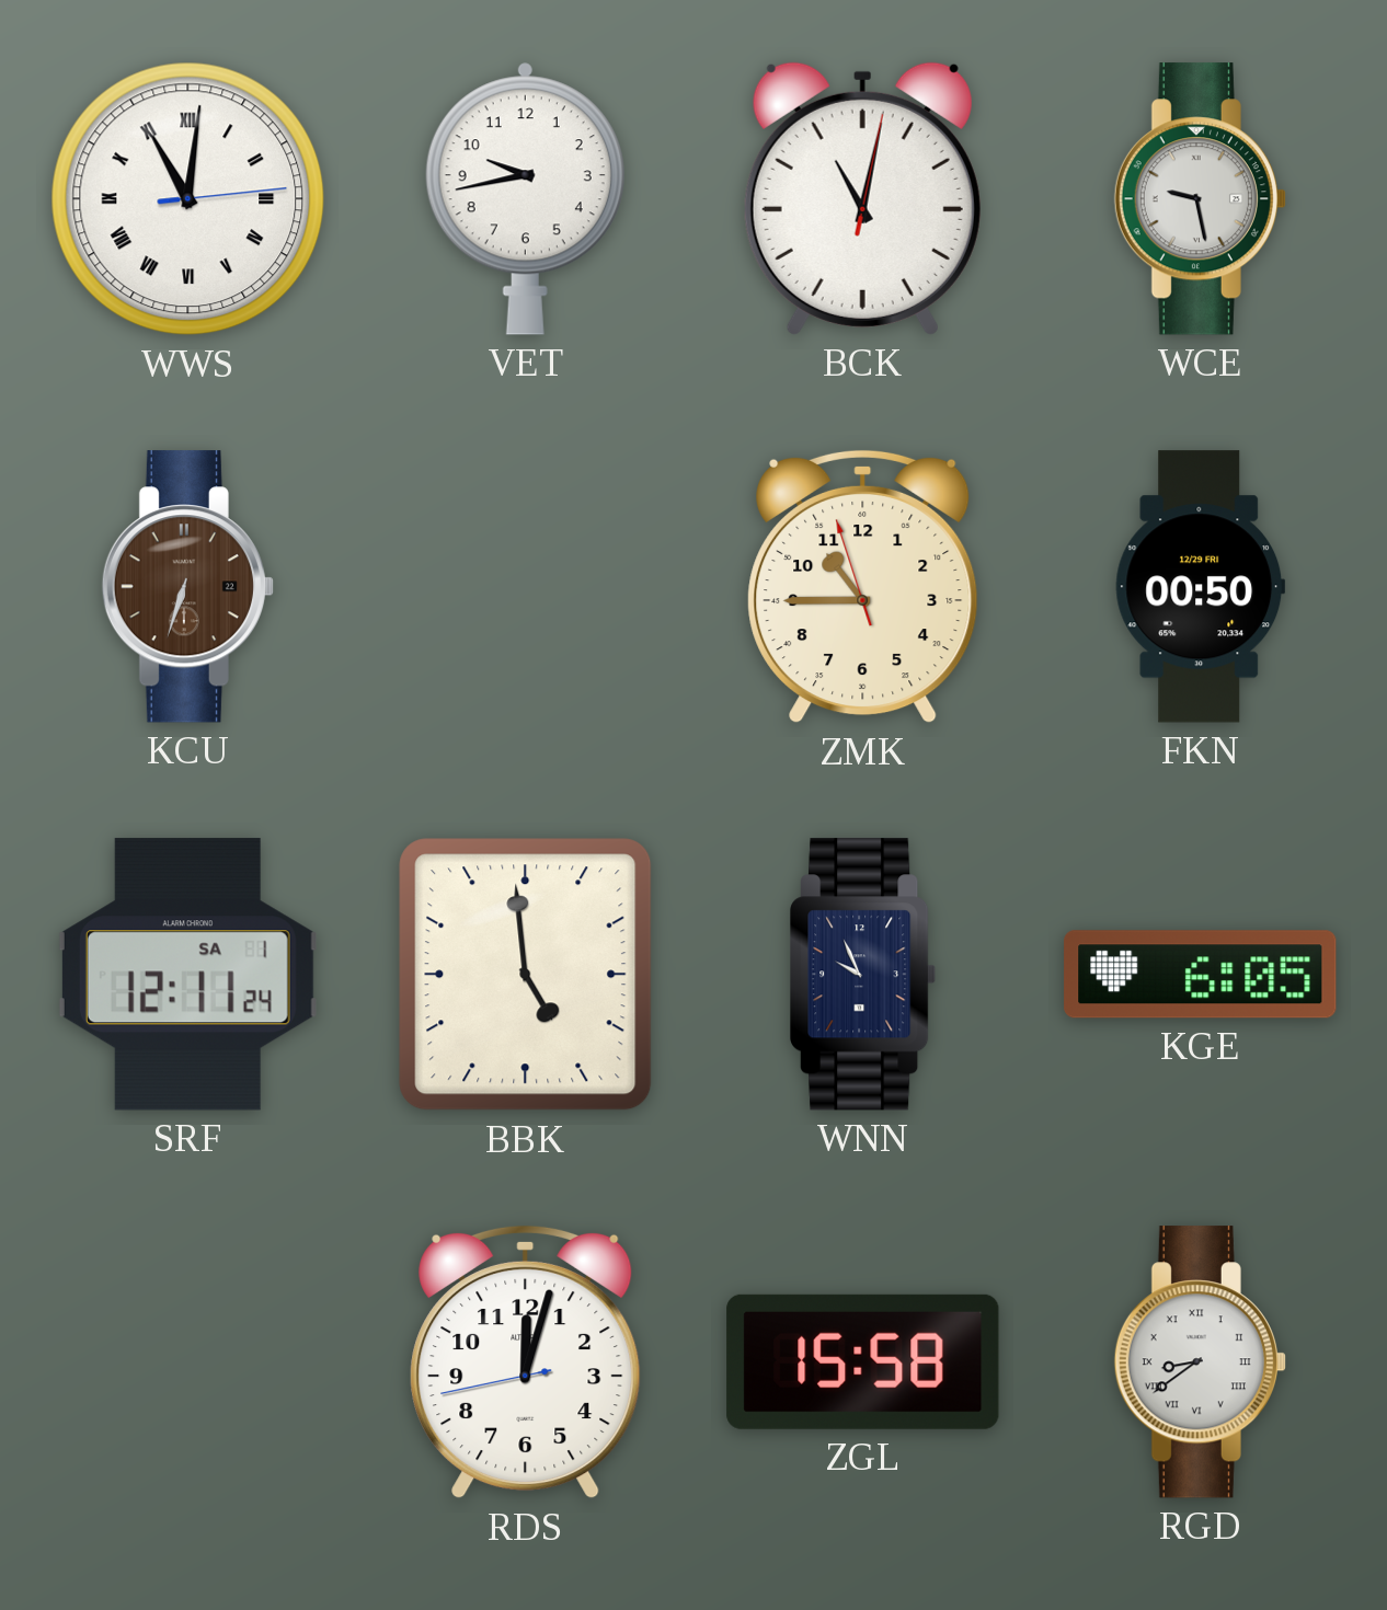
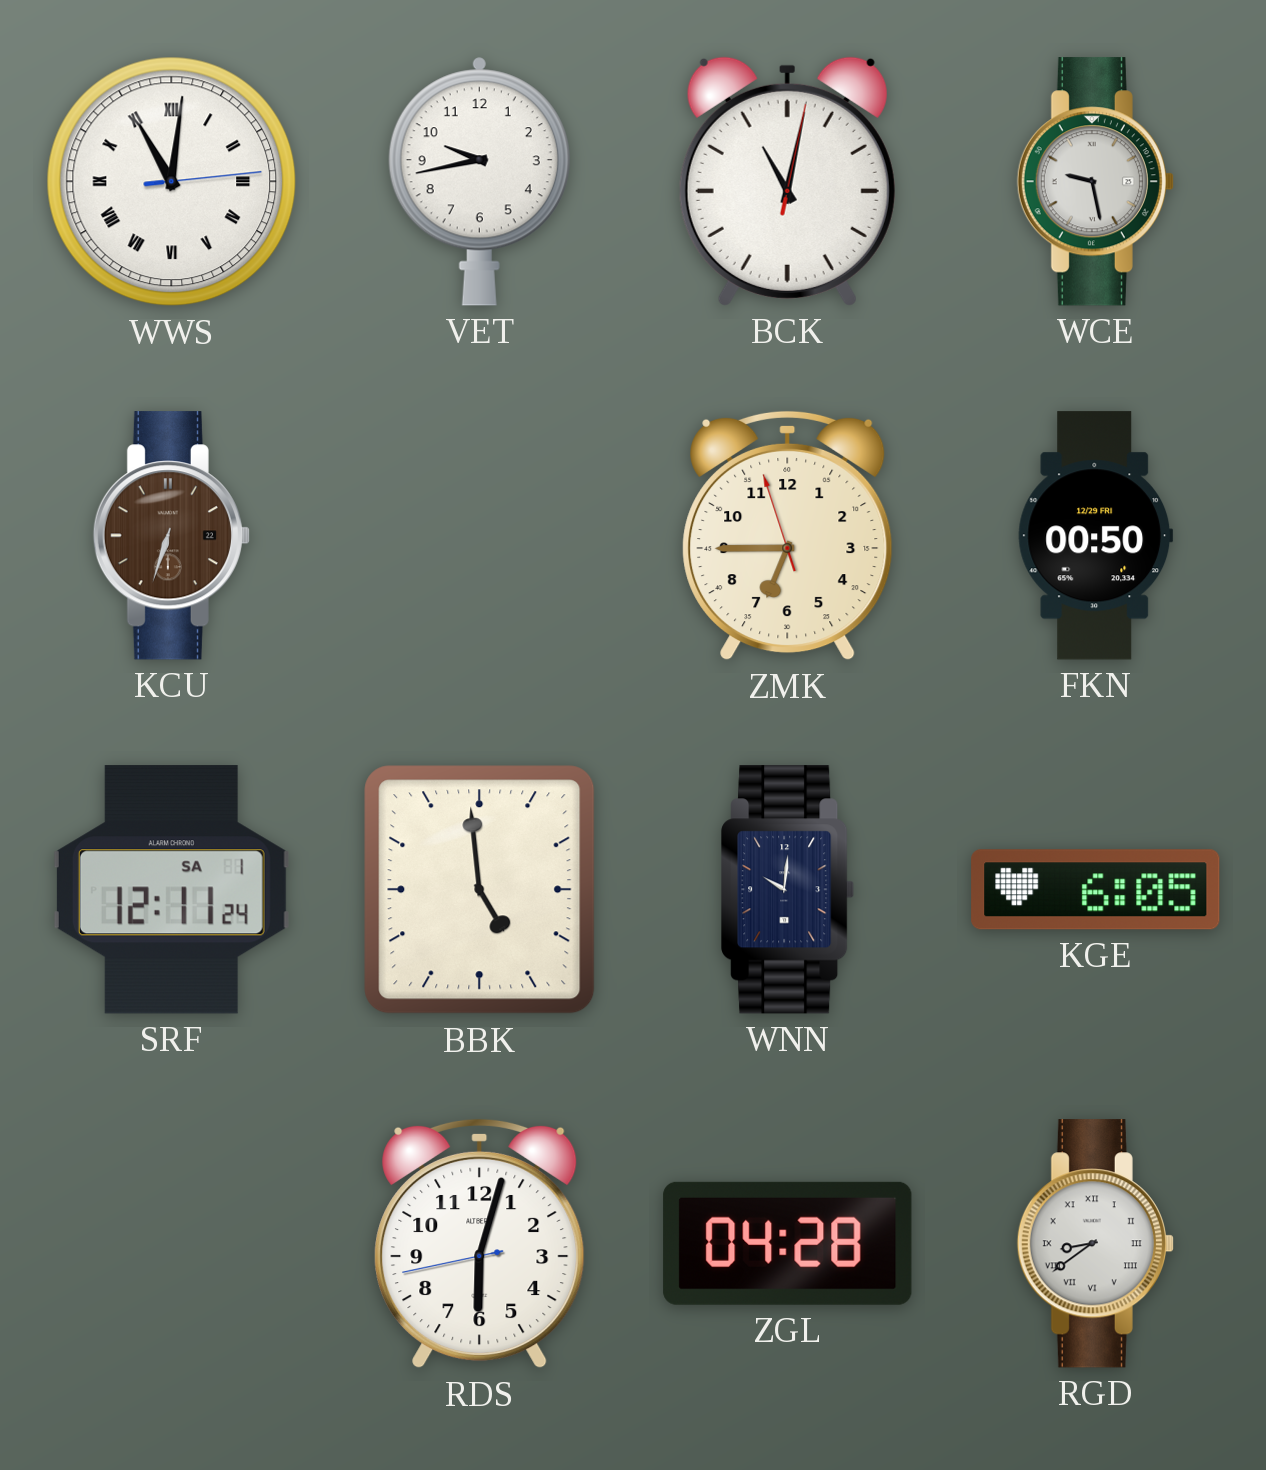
ZMK: 10:44 -> 6:44 (788, 536)
WNN: 9:56 -> 10:01 (788, 890)
RDS: 12:02 -> 6:02 (480, 1244)
ZGL: 15:58 -> 04:28 (788, 1243)
